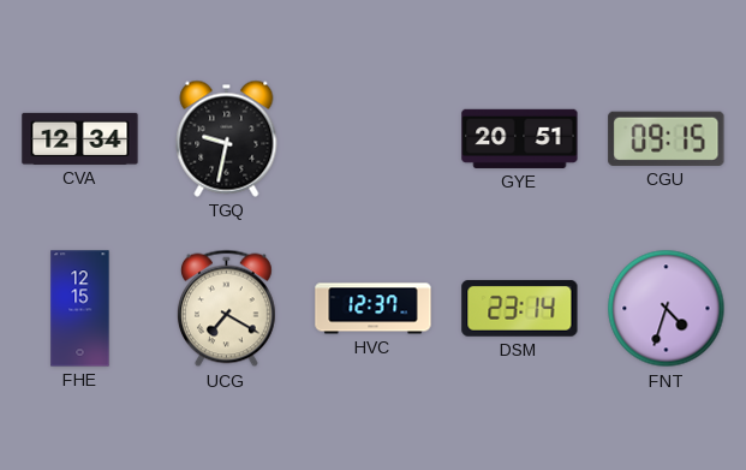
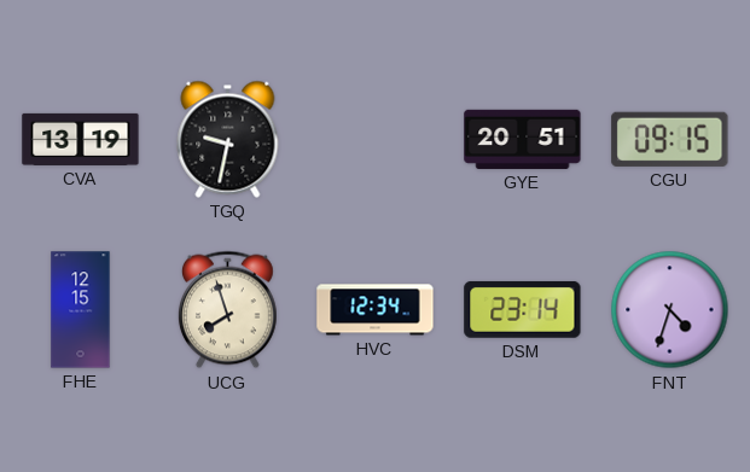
CVA: 12:34 -> 13:19 (81, 139)
UCG: 7:20 -> 7:57 (227, 310)
HVC: 12:37 -> 12:34 (376, 310)
